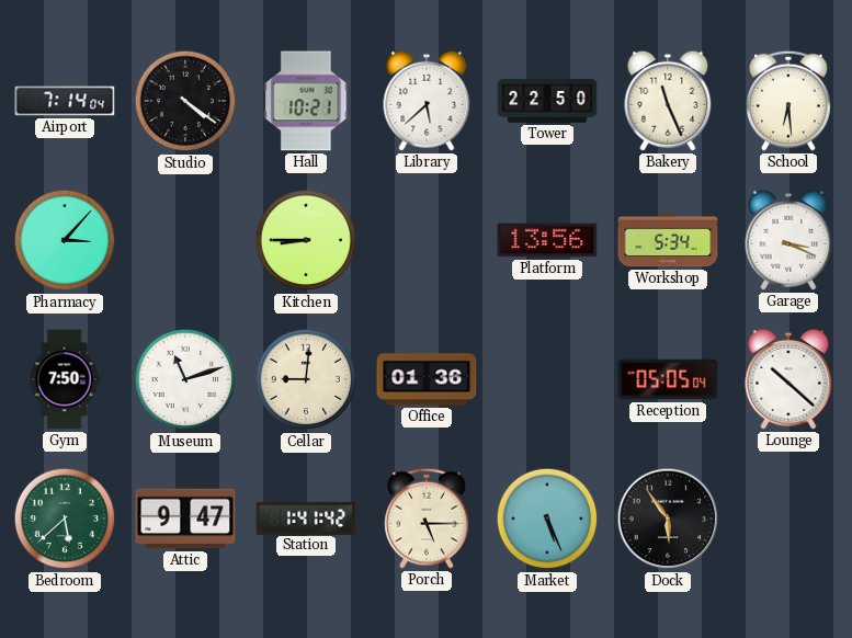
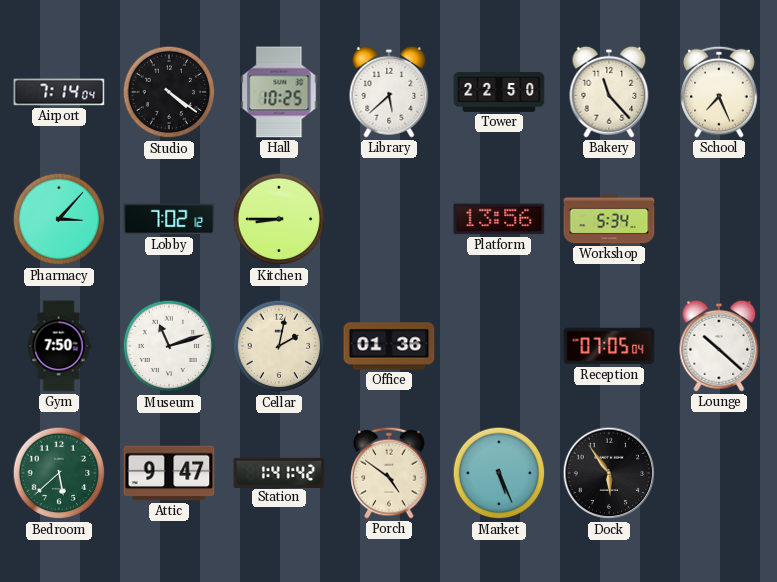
Hall: 10:21 -> 10:25 (279, 92)
Bakery: 11:26 -> 11:23 (609, 92)
School: 6:29 -> 7:26 (719, 92)
Lobby: none -> 7:02 (169, 219)
Garage: 3:19 -> none (788, 240)
Cellar: 9:01 -> 2:02 (279, 346)
Reception: 05:05 -> 07:05 (609, 346)
Porch: 5:15 -> 4:51 (389, 473)
